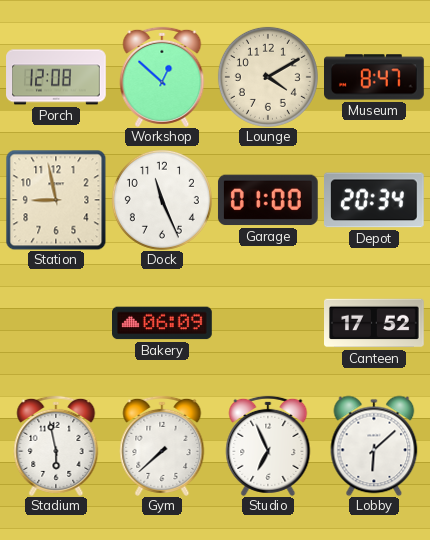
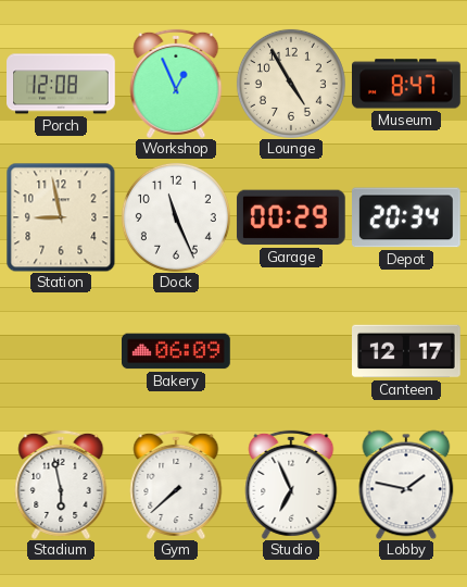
Workshop: 12:52 -> 12:56 (176, 84)
Lounge: 4:10 -> 4:55 (291, 84)
Garage: 01:00 -> 00:29 (291, 217)
Canteen: 17:52 -> 12:17 (407, 351)
Lobby: 6:08 -> 1:47 (406, 485)
